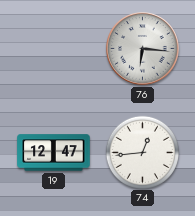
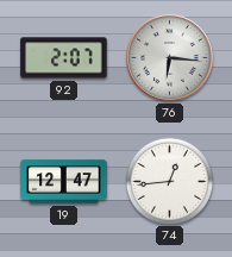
92: none -> 2:07 (64, 58)
